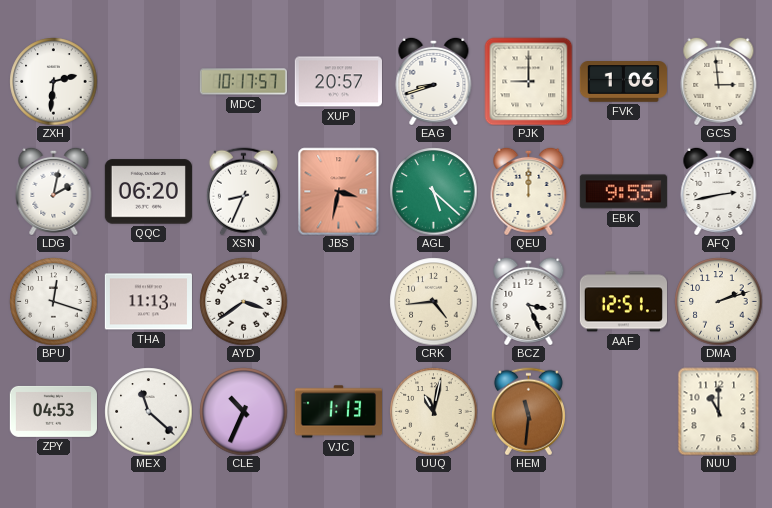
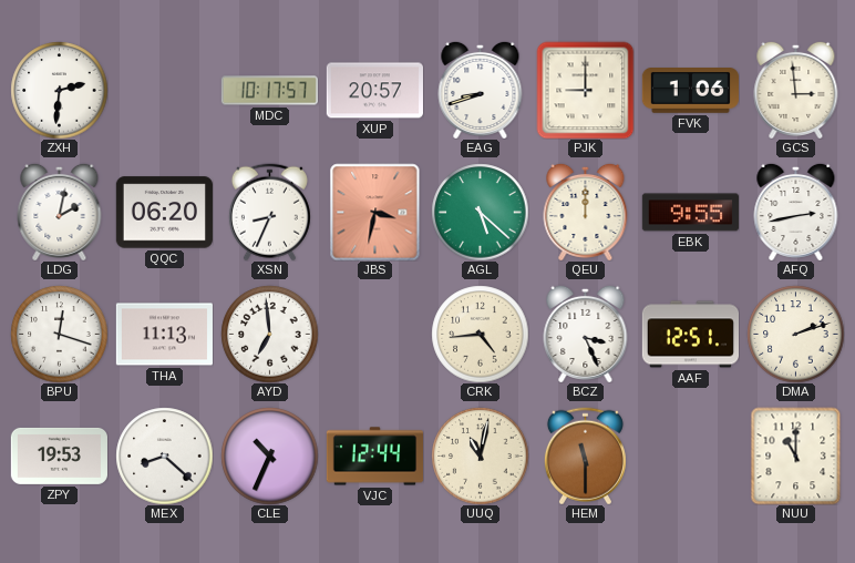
AYD: 3:39 -> 6:59 (269, 334)
ZPY: 04:53 -> 19:53 (59, 455)
MEX: 11:22 -> 8:22 (164, 455)
VJC: 1:13 -> 12:44 (374, 457)
HEM: 11:31 -> 11:30 (585, 455)
